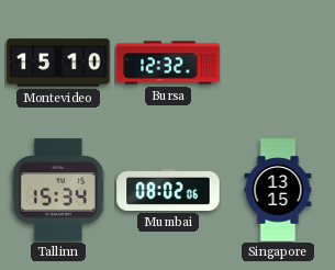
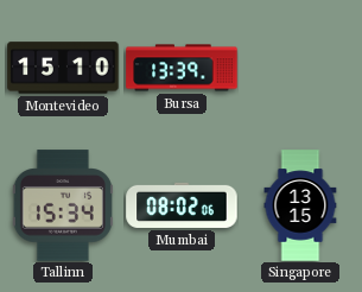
Bursa: 12:32 -> 13:39 (182, 68)
